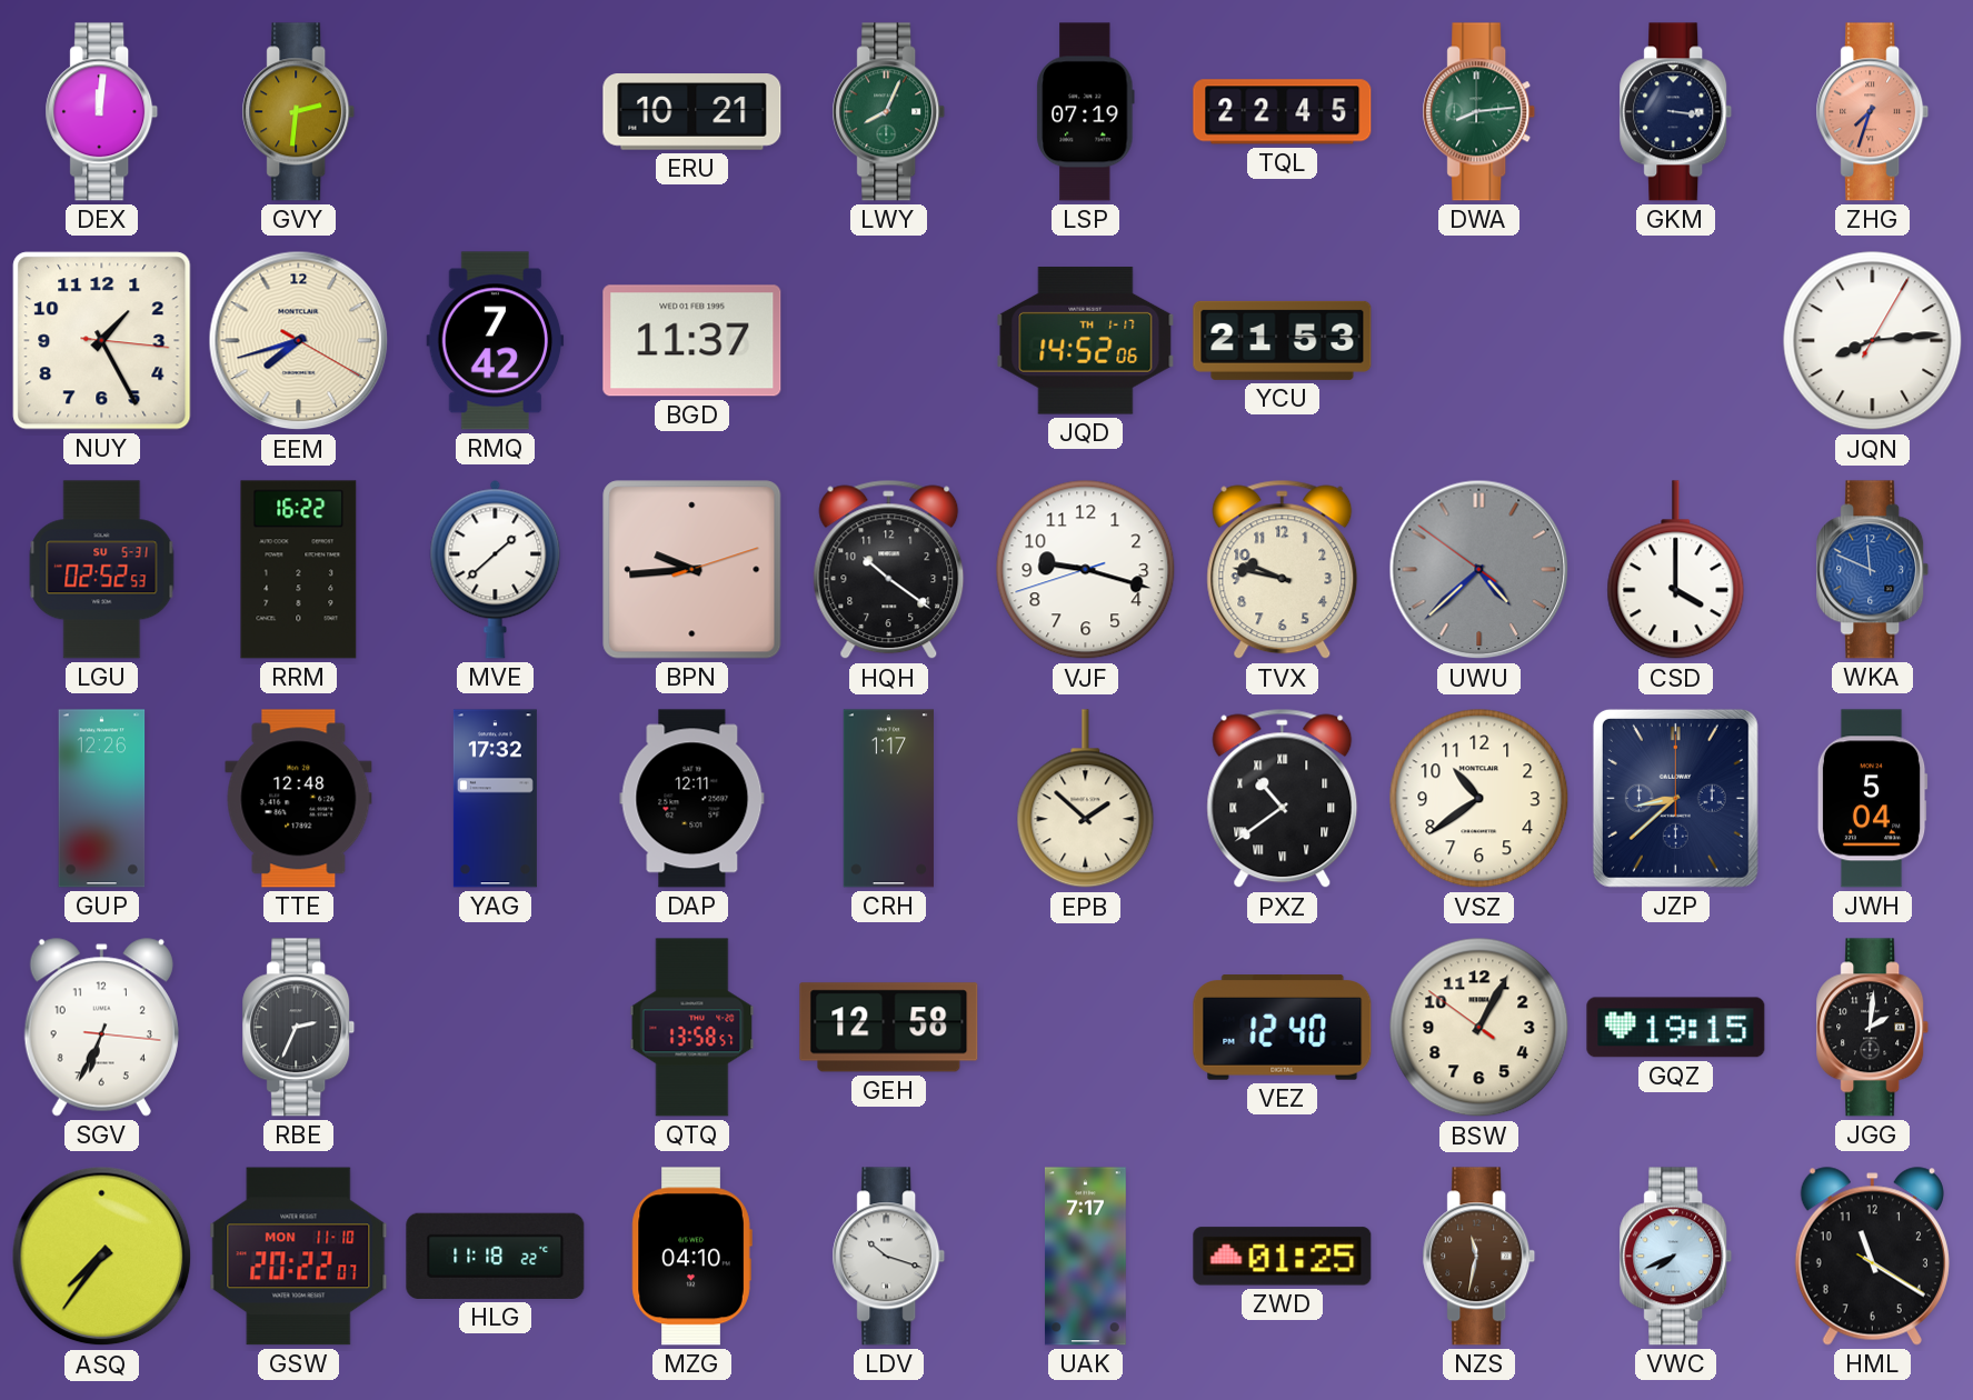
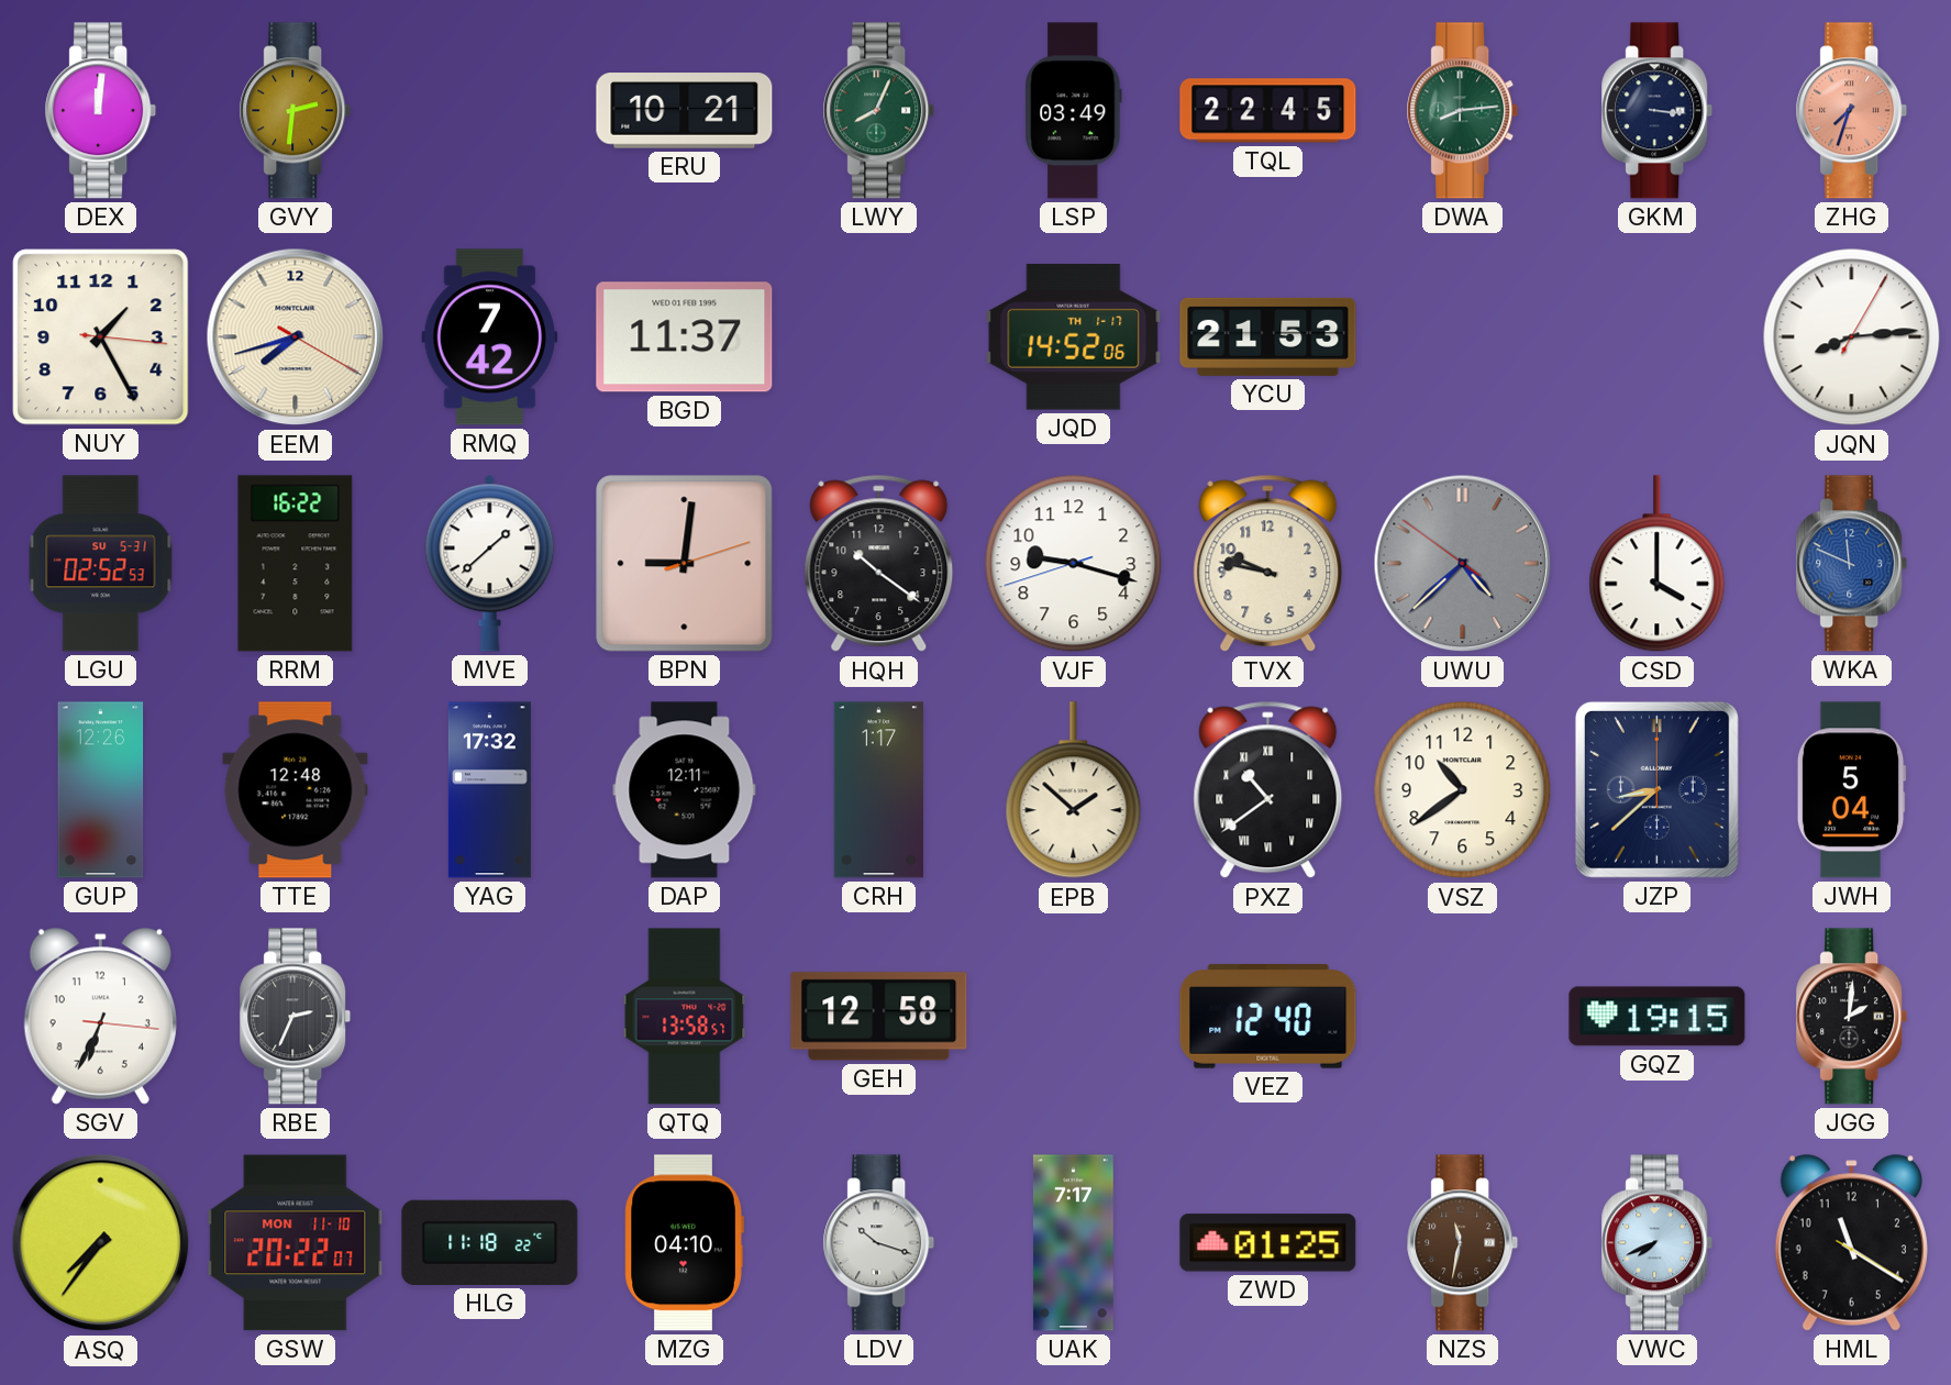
LSP: 07:19 -> 03:49 (1074, 111)
BPN: 9:44 -> 9:01 (685, 564)
BSW: 1:04 -> none (1479, 1028)
